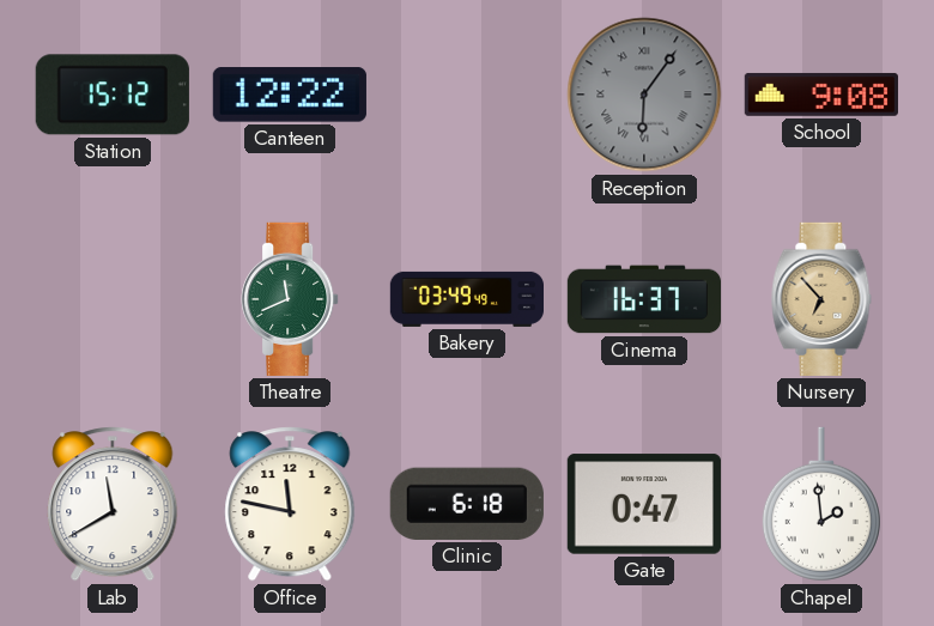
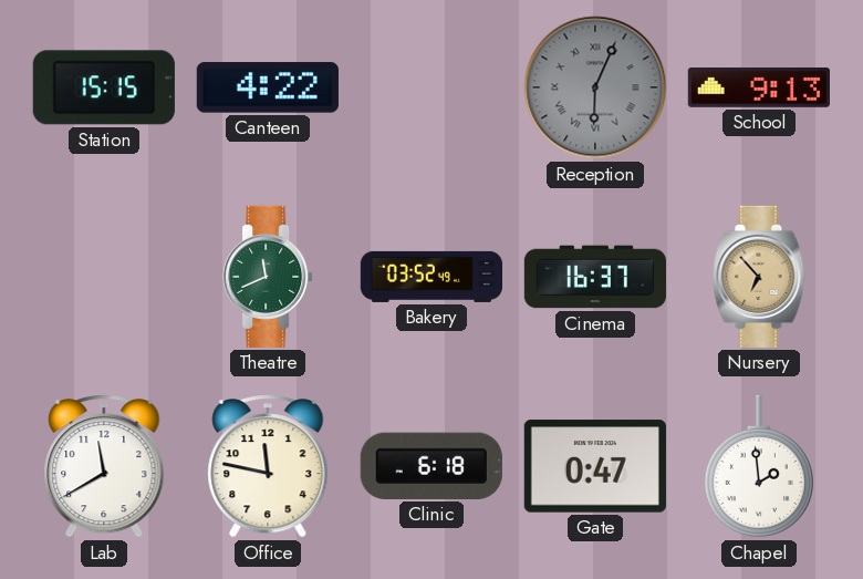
Station: 15:12 -> 15:15 (104, 87)
Canteen: 12:22 -> 4:22 (268, 87)
Reception: 6:06 -> 6:04 (595, 87)
School: 9:08 -> 9:13 (759, 87)
Bakery: 03:49 -> 03:52 (430, 277)
